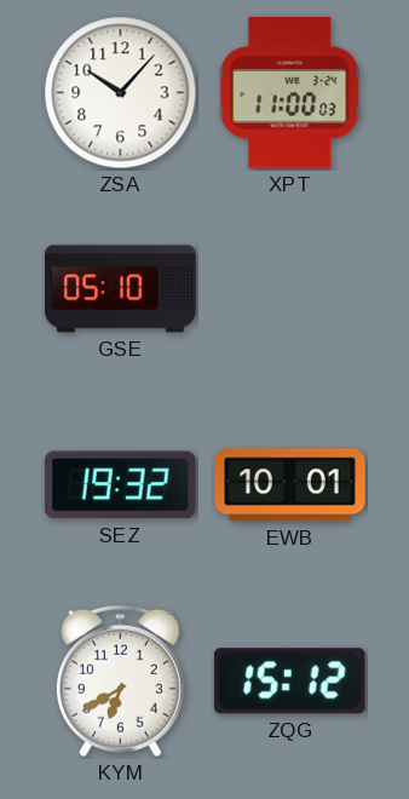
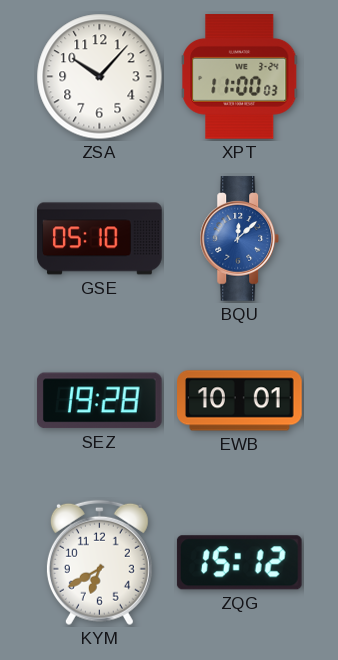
BQU: none -> 12:08 (240, 239)
SEZ: 19:32 -> 19:28 (99, 401)
